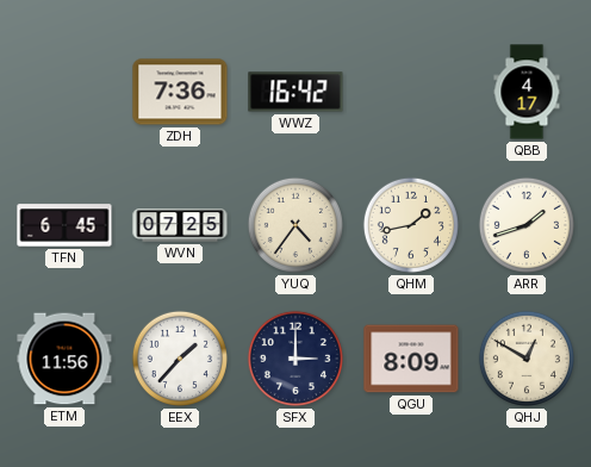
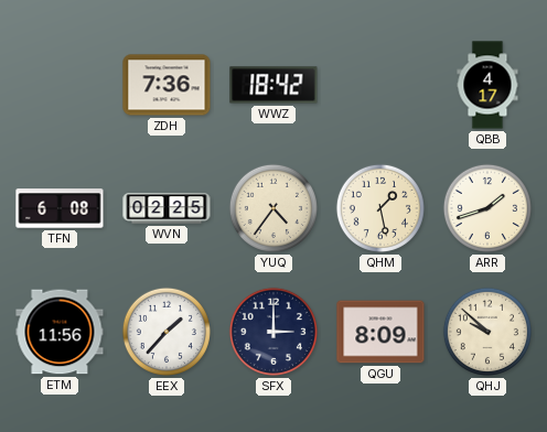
WWZ: 16:42 -> 18:42 (273, 85)
TFN: 6:45 -> 6:08 (60, 208)
WVN: 07:25 -> 02:25 (167, 208)
QHM: 1:43 -> 1:28 (380, 208)
QHJ: 12:50 -> 9:52 (487, 332)
